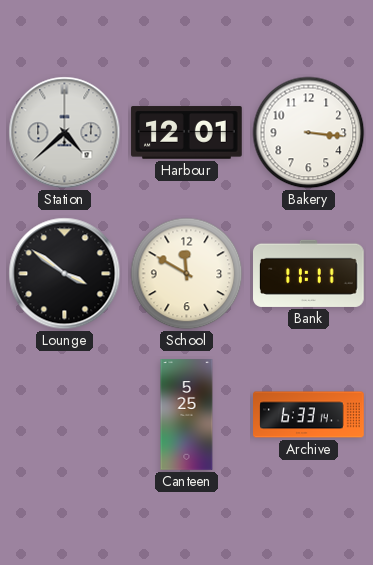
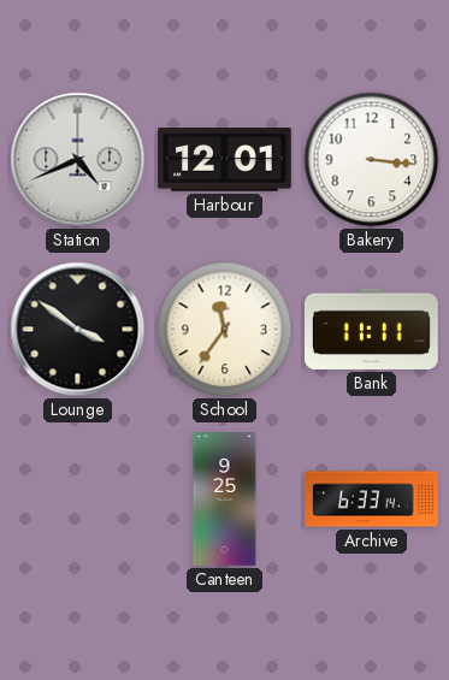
Station: 4:38 -> 4:41 (78, 160)
School: 11:50 -> 11:36 (225, 330)
Canteen: 5:25 -> 9:25 (225, 499)
